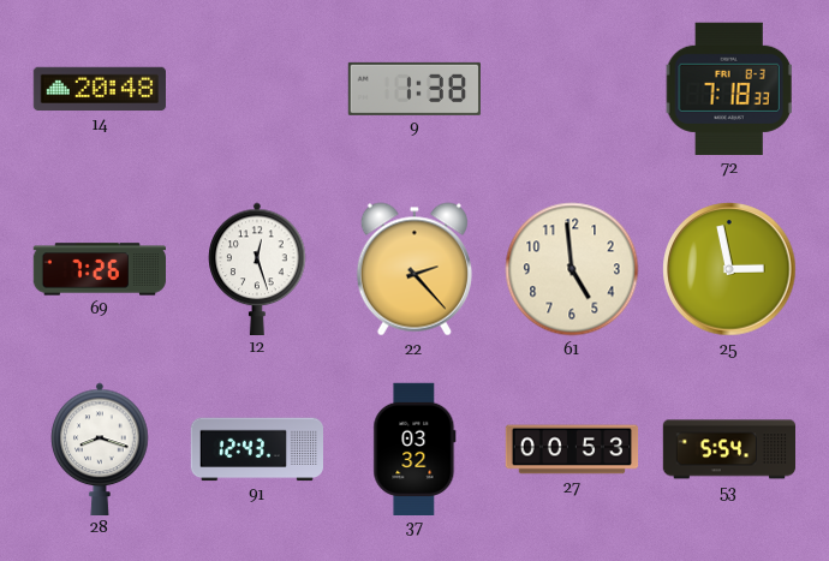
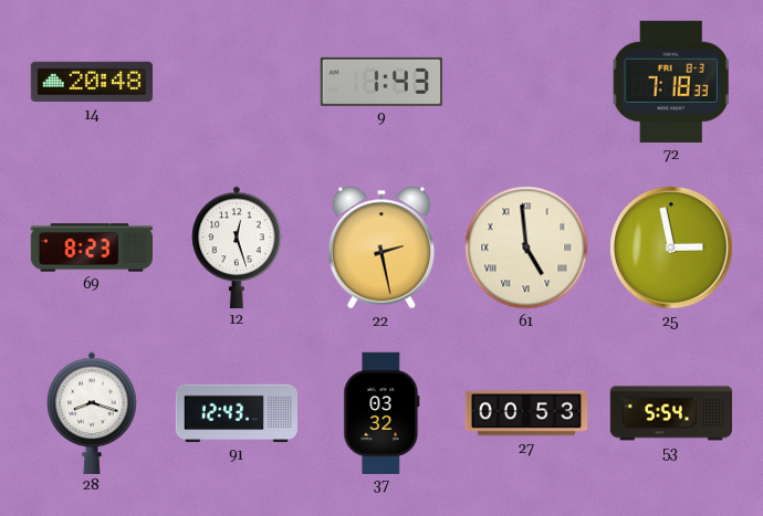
9: 1:38 -> 1:43 (381, 82)
69: 7:26 -> 8:23 (91, 248)
22: 2:23 -> 2:28 (381, 248)
61 numerals: Arabic -> Roman (526, 248)
